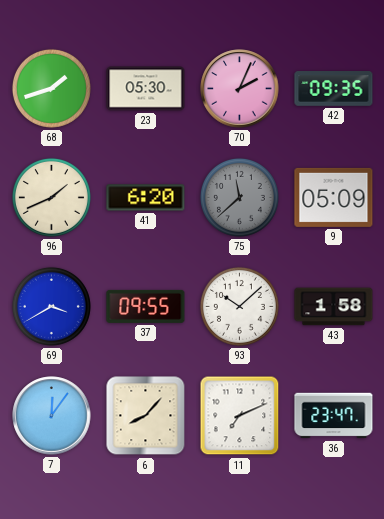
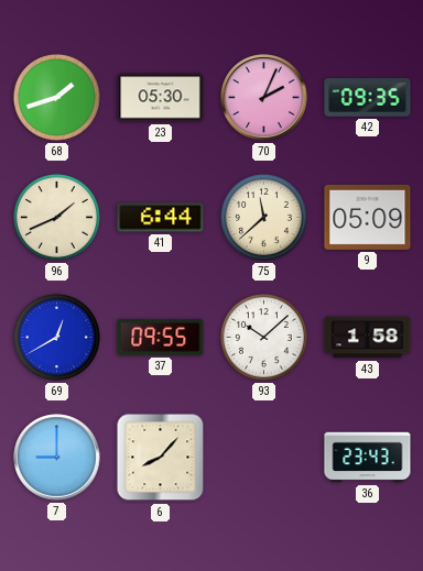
41: 6:20 -> 6:44 (161, 218)
75 dial: grey -> cream (263, 217)
69: 3:40 -> 12:40 (56, 337)
7: 12:06 -> 9:00 (57, 458)
11: 7:11 -> none (240, 416)
36: 23:47 -> 23:43 (368, 458)
